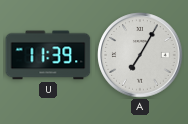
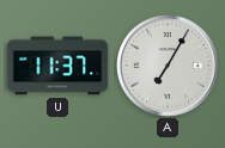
U: 11:39 -> 11:37 (57, 66)
